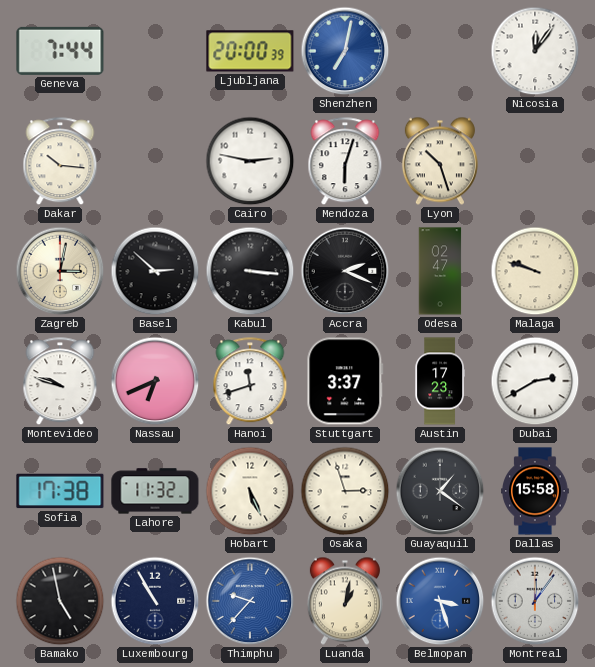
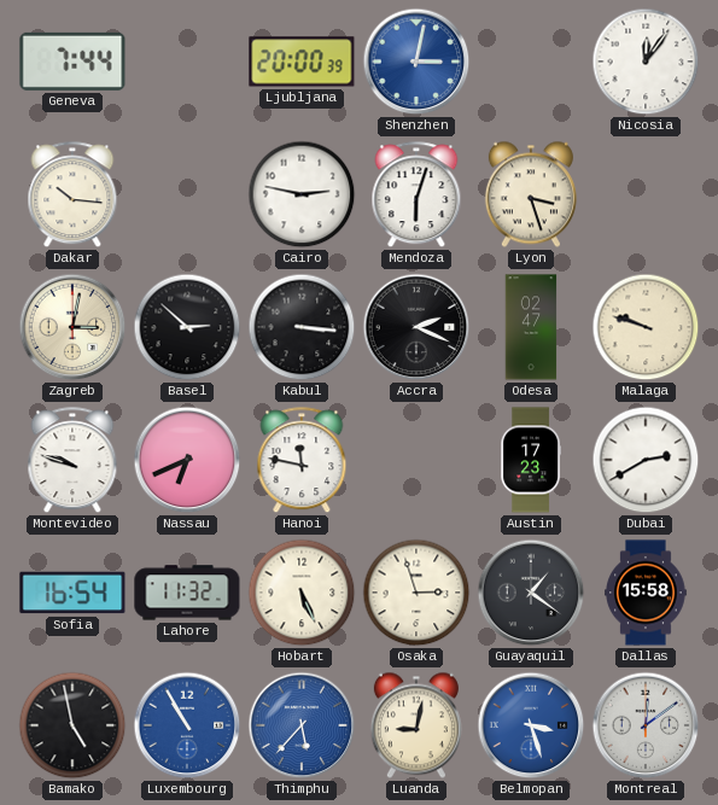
Shenzhen: 7:02 -> 3:02 (416, 62)
Lyon: 10:27 -> 3:27 (531, 194)
Hanoi: 11:42 -> 11:47 (302, 461)
Stuttgart: 3:37 -> none (345, 381)
Sofia: 17:38 -> 16:54 (72, 593)
Luxembourg dial: navy -> blue (187, 725)
Thimphu: 9:37 -> 5:37 (302, 725)
Luanda: 1:02 -> 9:02 (416, 725)
Montreal: 12:06 -> 12:09 (646, 725)
